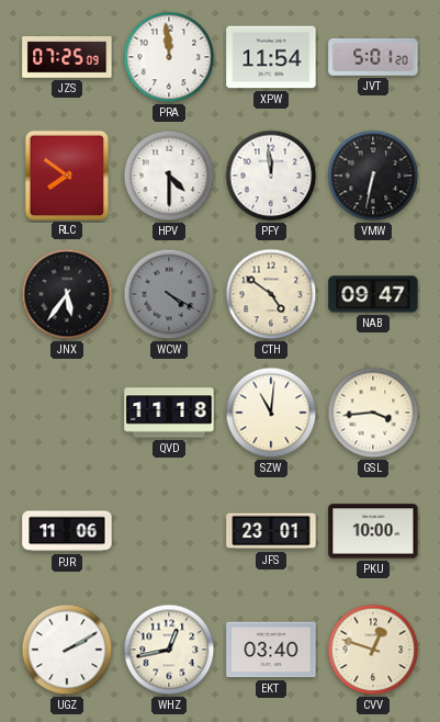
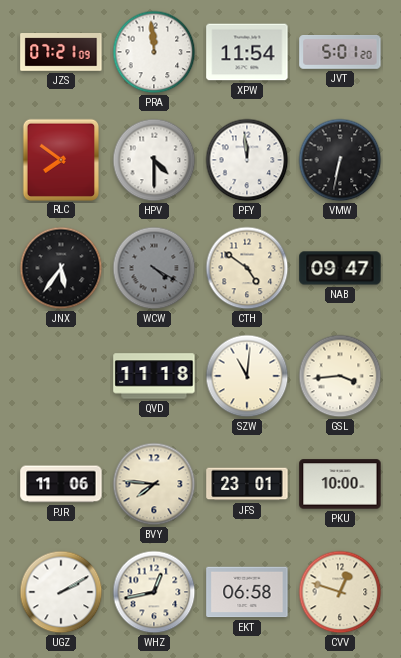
JZS: 07:25 -> 07:21 (61, 52)
BVY: none -> 7:46 (154, 484)
EKT: 03:40 -> 06:58 (247, 592)
